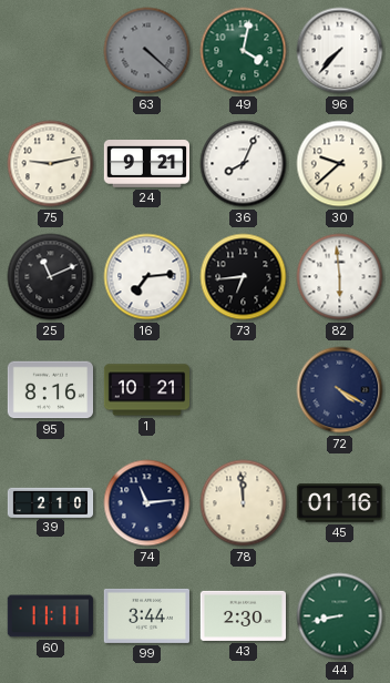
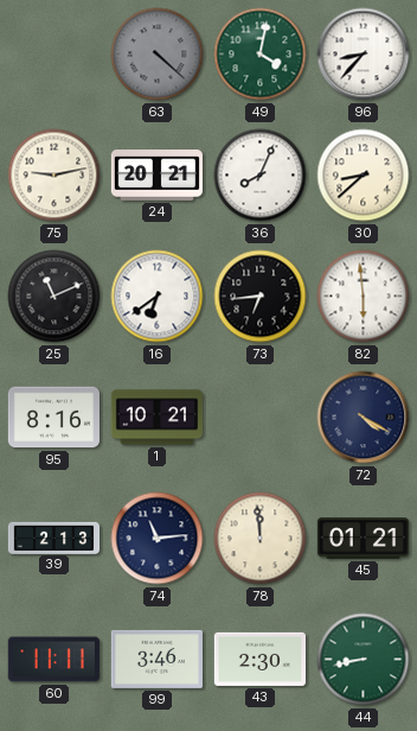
96: 7:37 -> 8:37 (364, 55)
24: 9:21 -> 20:21 (156, 176)
30: 9:38 -> 8:38 (364, 176)
16: 7:14 -> 6:39 (158, 297)
39: 2:10 -> 2:13 (54, 538)
45: 01:16 -> 01:21 (363, 539)
99: 3:44 -> 3:46 (156, 659)
